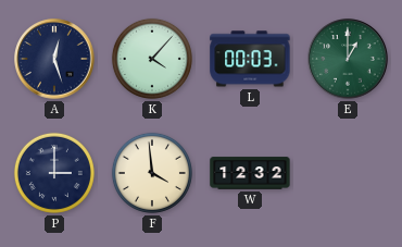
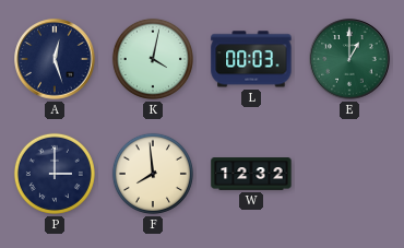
K: 4:07 -> 4:02 (153, 59)
F: 3:59 -> 7:59 (153, 174)
